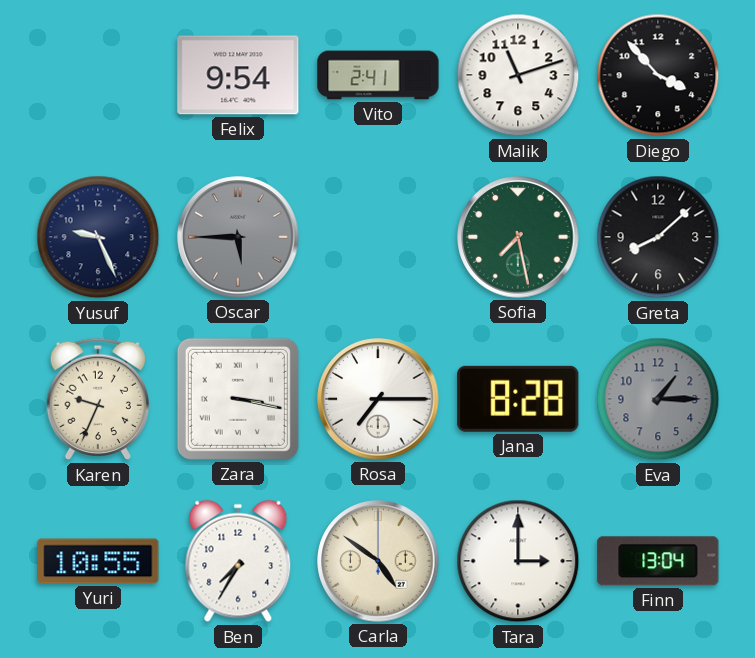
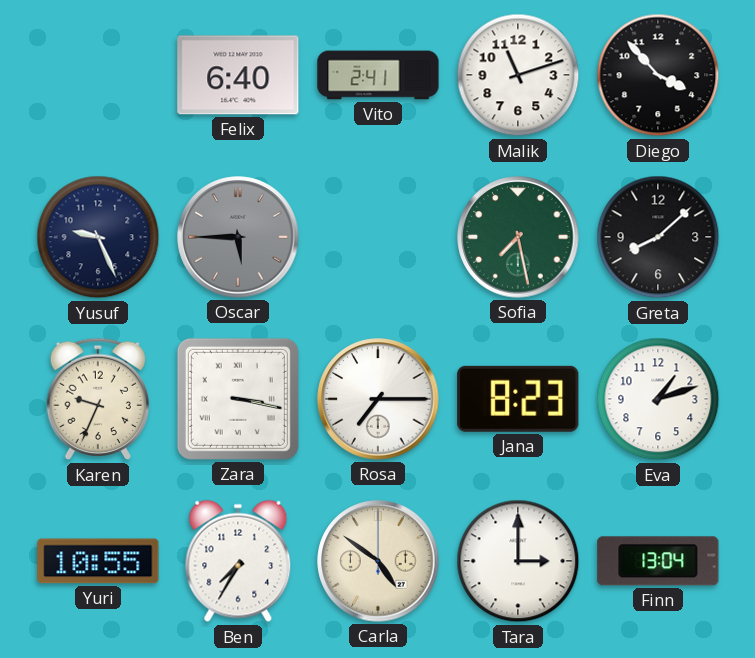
Felix: 9:54 -> 6:40 (238, 75)
Jana: 8:28 -> 8:23 (518, 399)
Eva: 1:15 -> 1:12 (658, 399)
Eva dial: grey -> white (658, 399)
